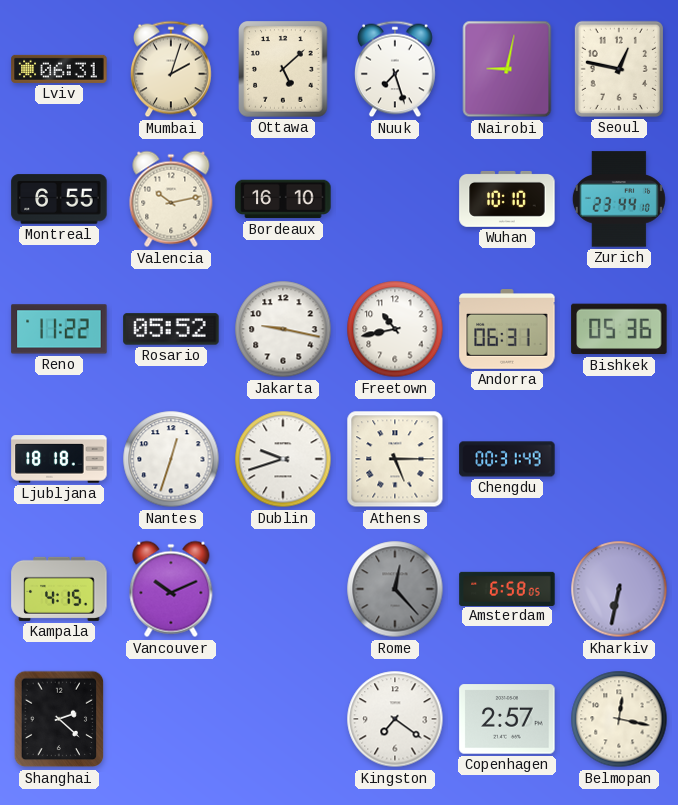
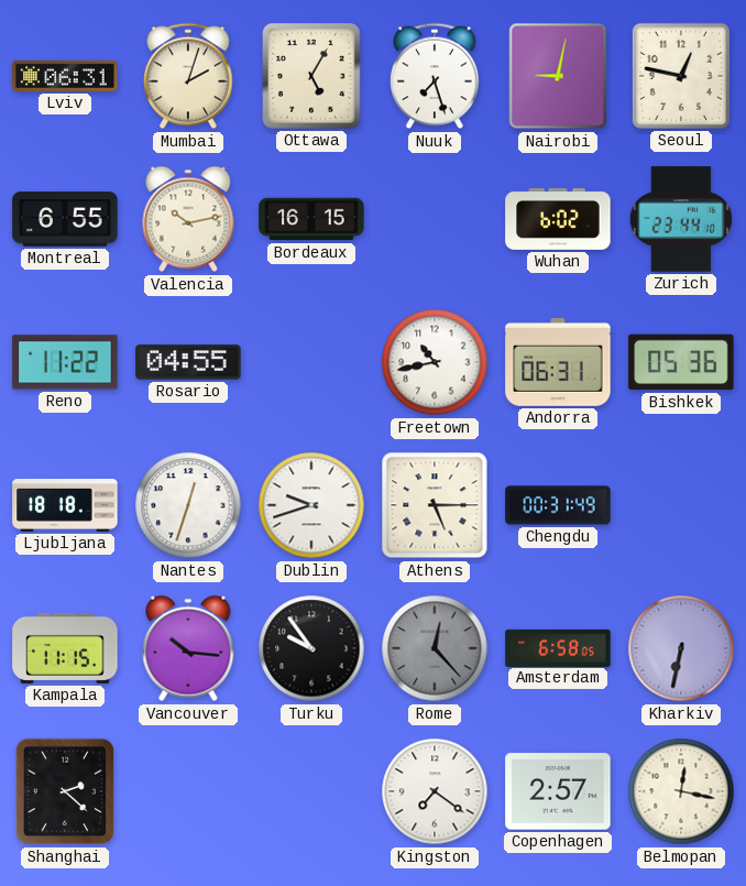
Ottawa: 5:08 -> 5:05 (311, 76)
Bordeaux: 16:10 -> 16:15 (311, 219)
Wuhan: 10:10 -> 6:02 (558, 219)
Rosario: 05:52 -> 04:55 (188, 362)
Jakarta: 9:17 -> none (283, 329)
Kampala: 4:15 -> 11:15 (65, 648)
Vancouver: 10:11 -> 10:16 (188, 648)
Turku: none -> 9:54 (311, 648)
